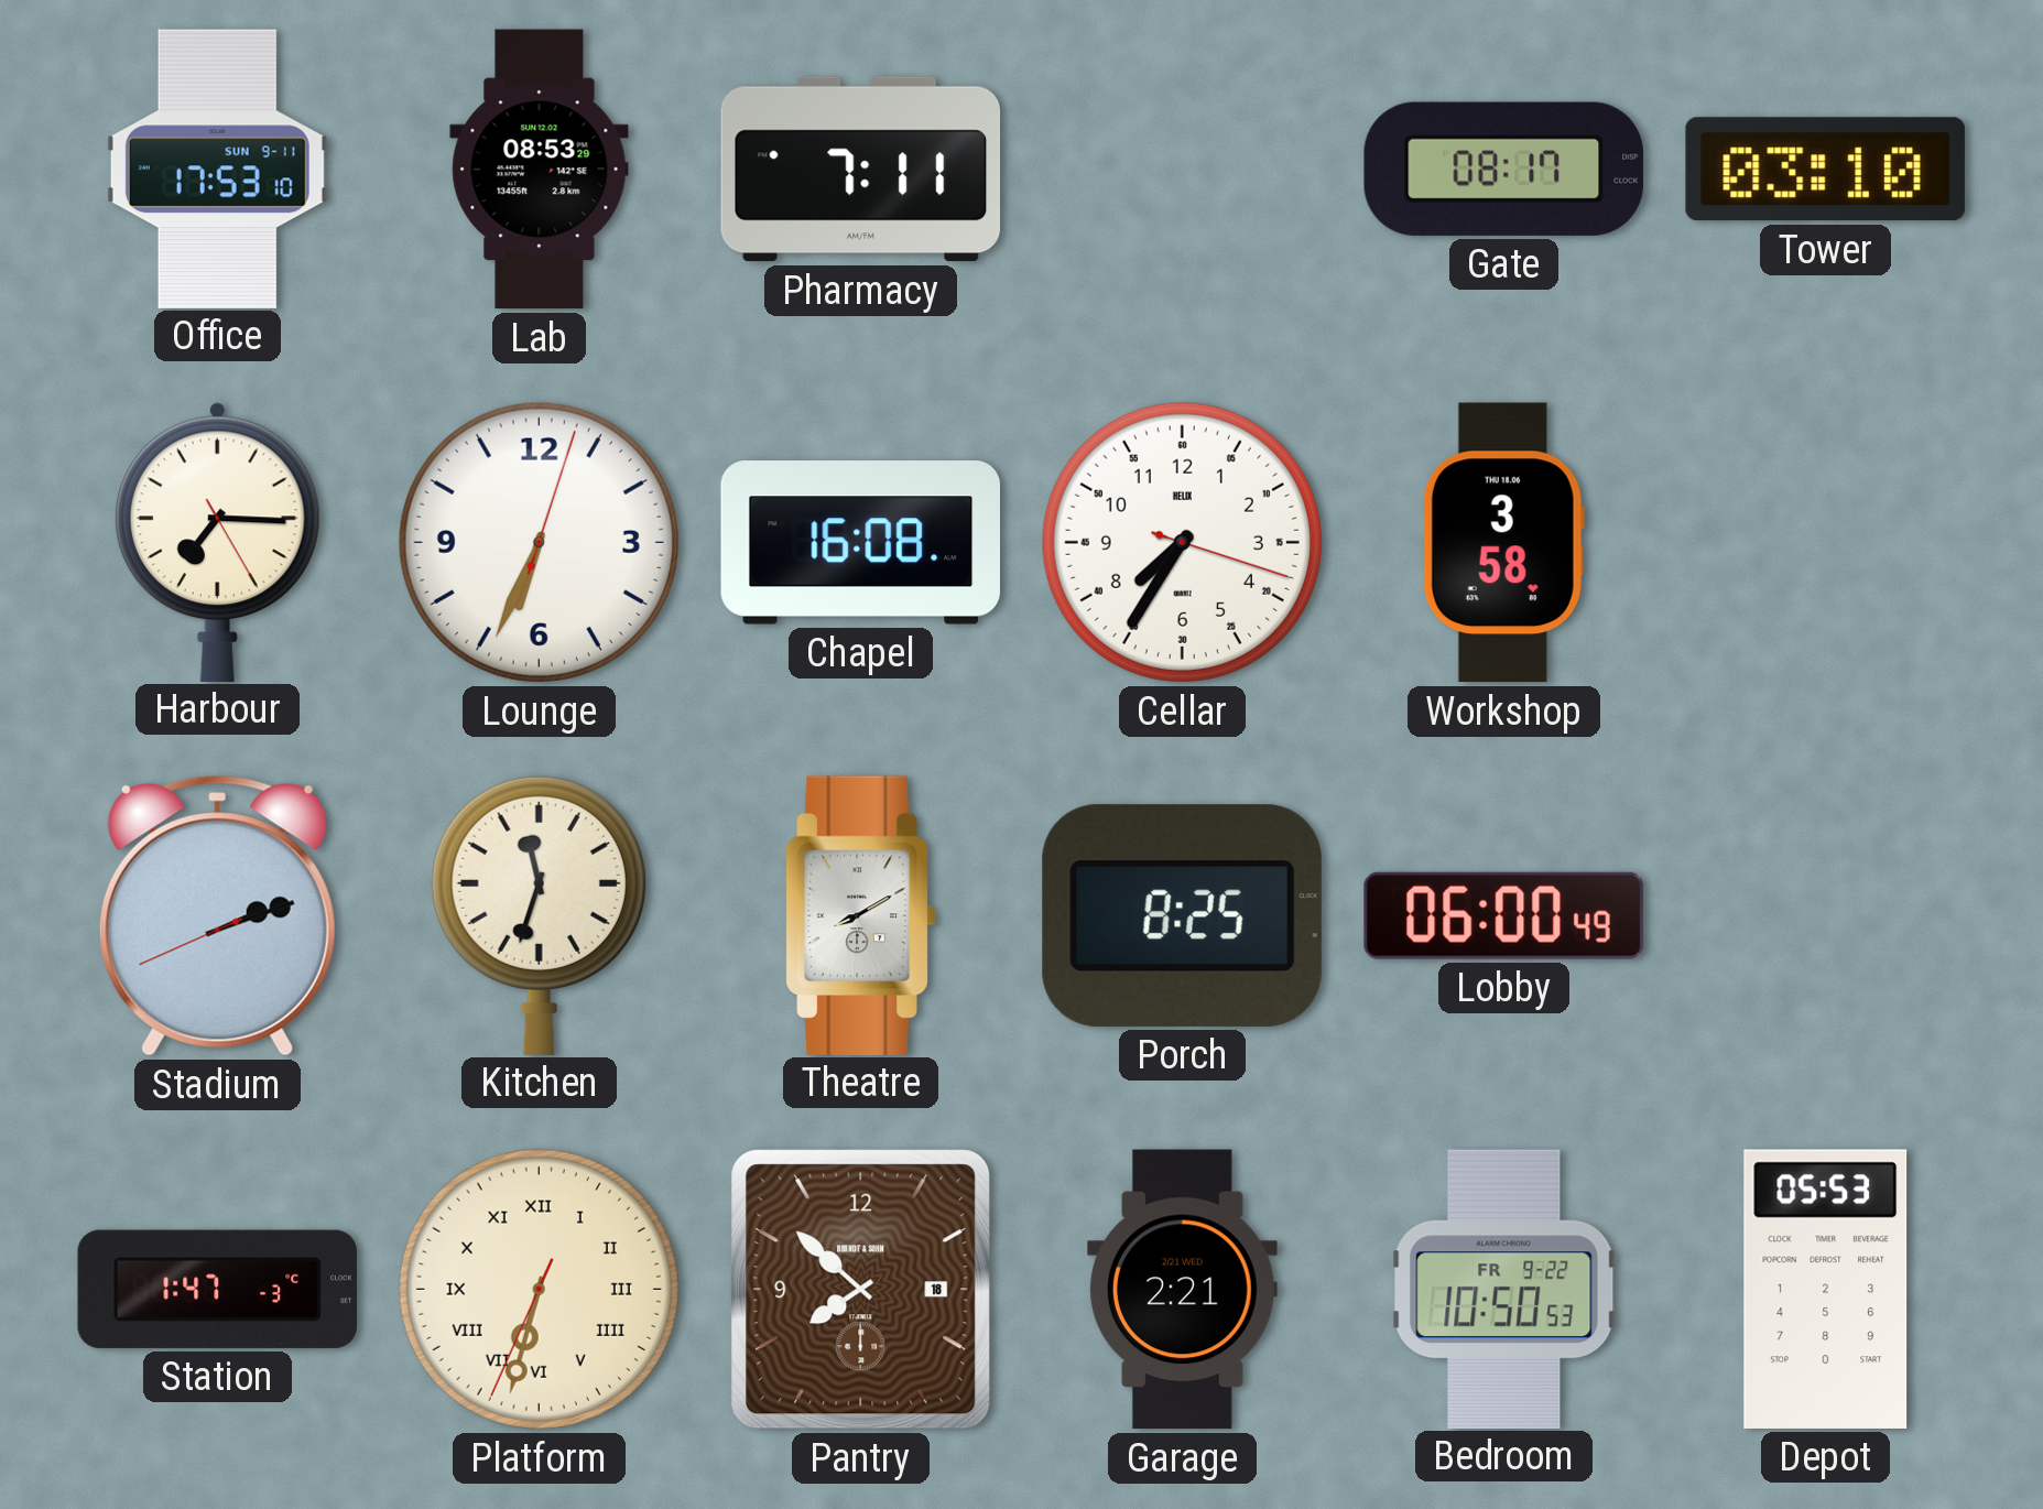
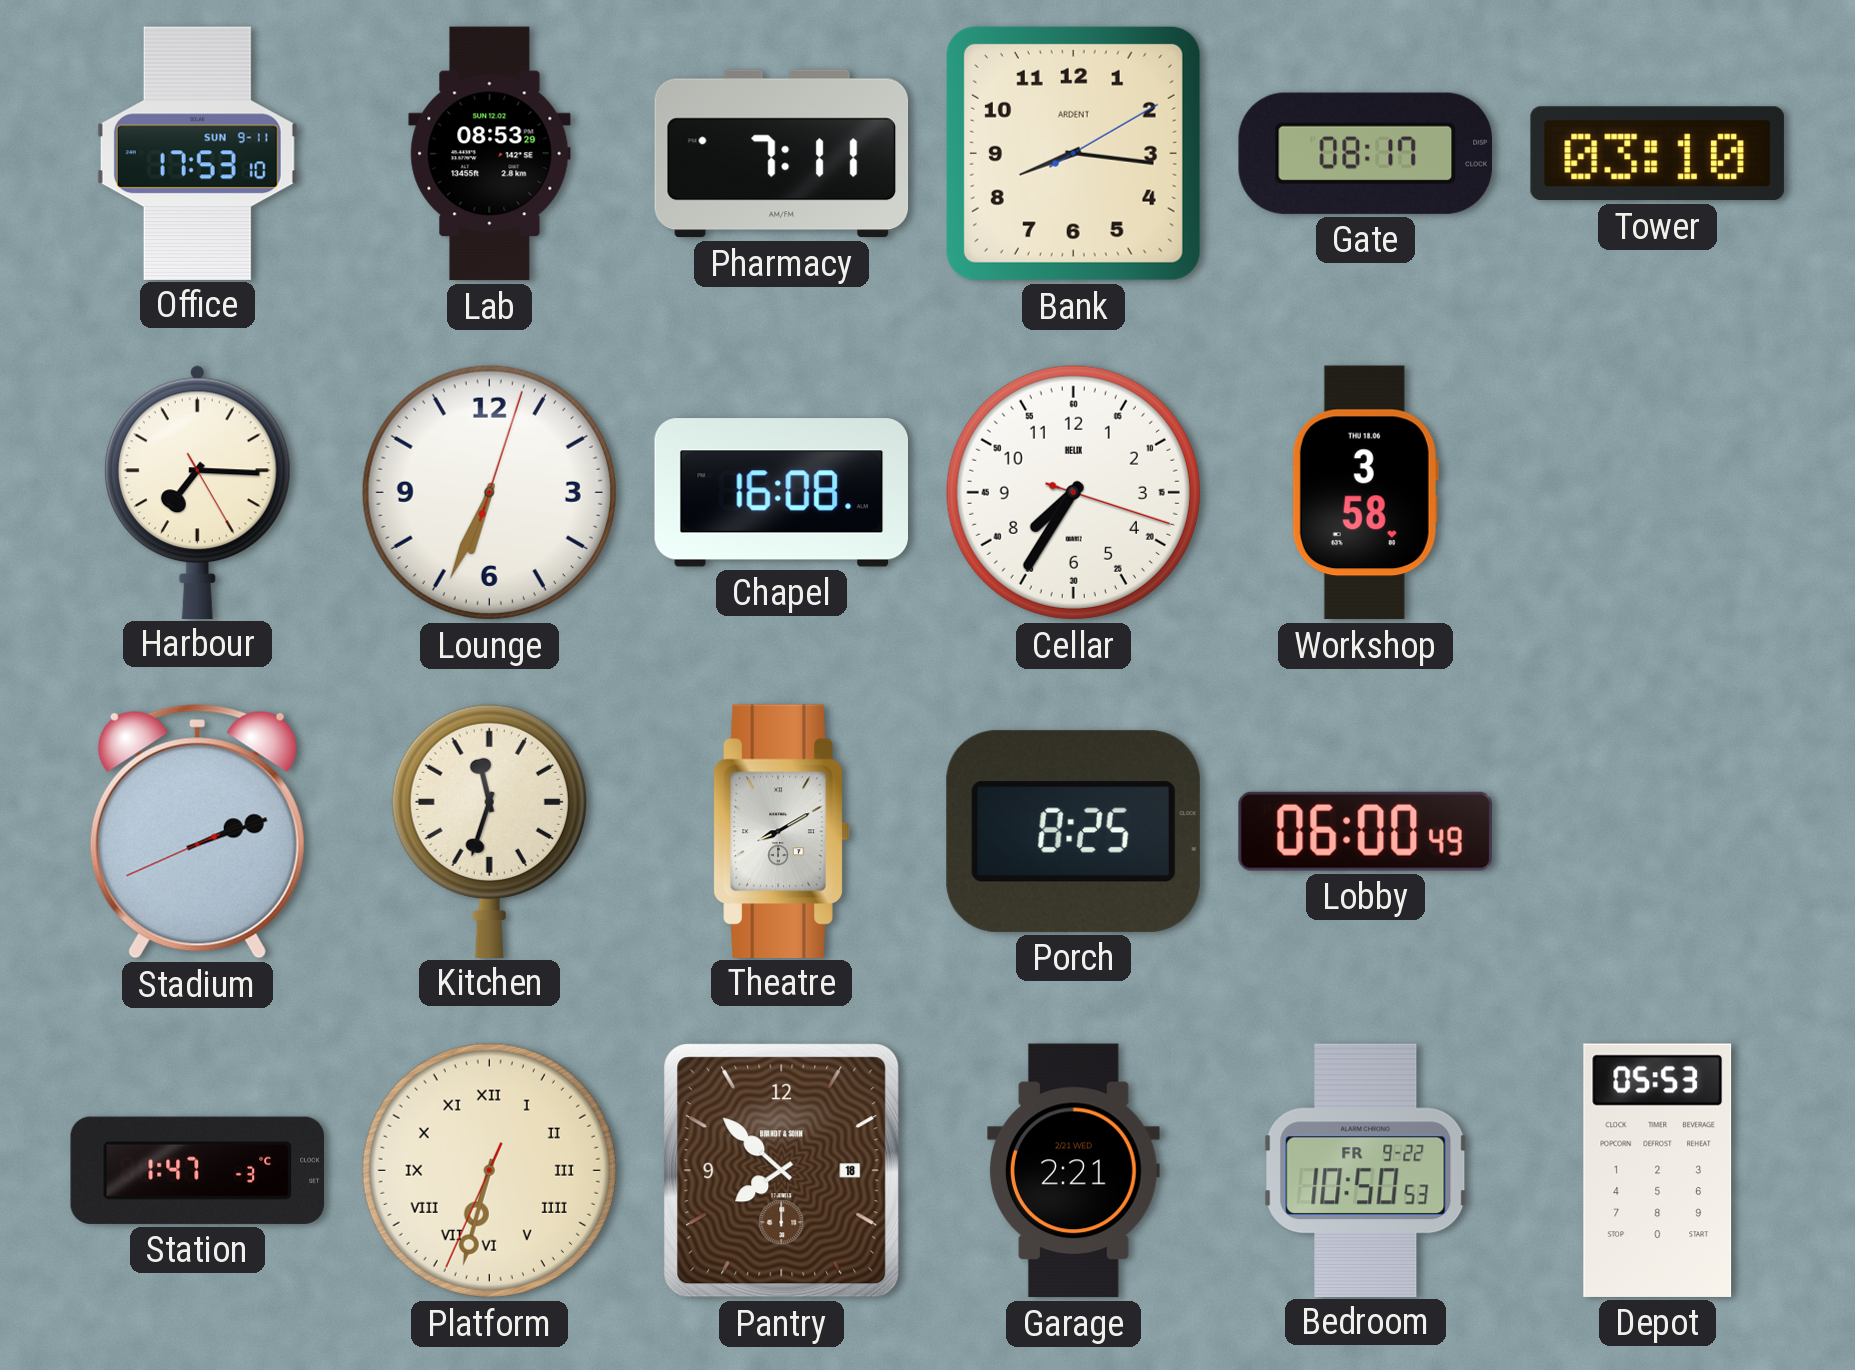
Bank: none -> 8:16 (1073, 153)
